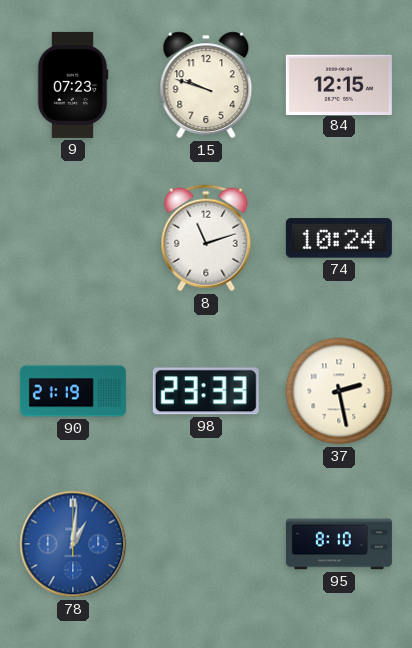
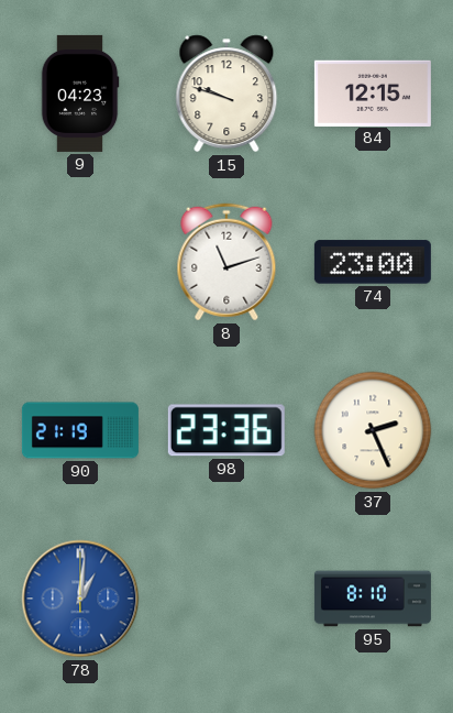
9: 07:23 -> 04:23 (80, 94)
74: 10:24 -> 23:00 (373, 262)
98: 23:33 -> 23:36 (226, 430)
37: 2:28 -> 2:26 (373, 430)
